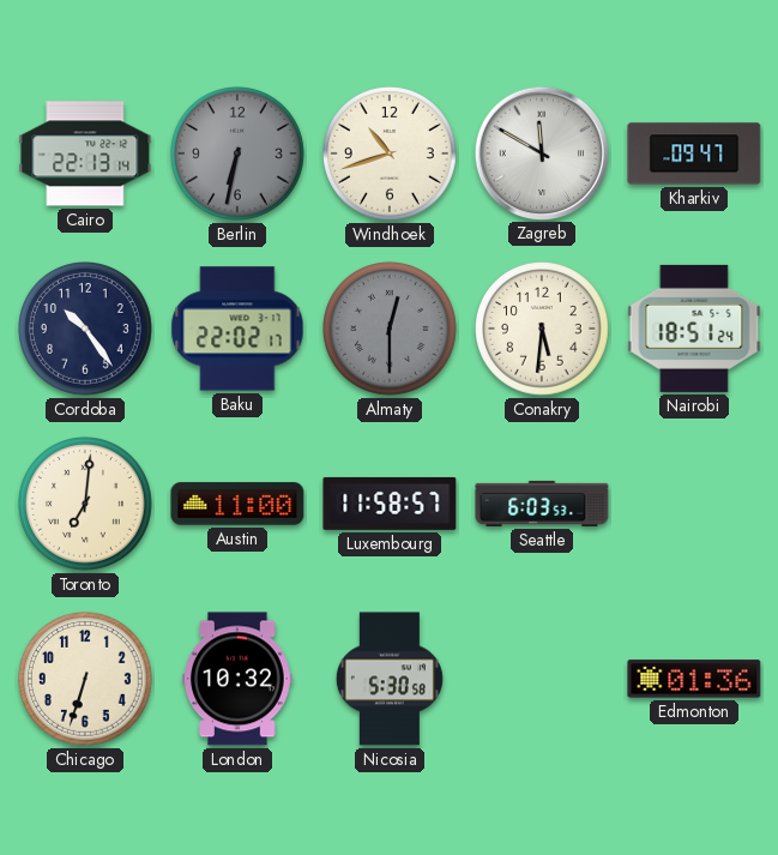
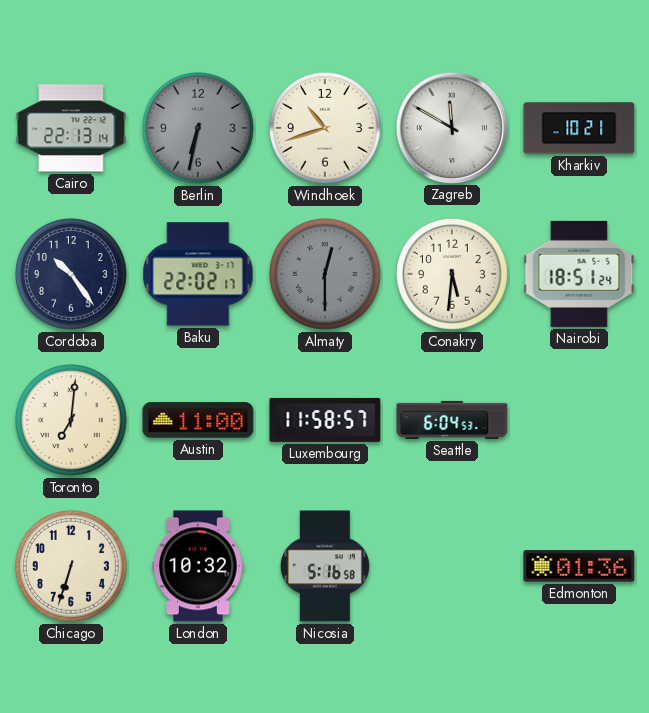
Kharkiv: 09:47 -> 10:21 (579, 128)
Seattle: 6:03 -> 6:04 (452, 420)
Nicosia: 5:30 -> 5:16 (325, 566)
